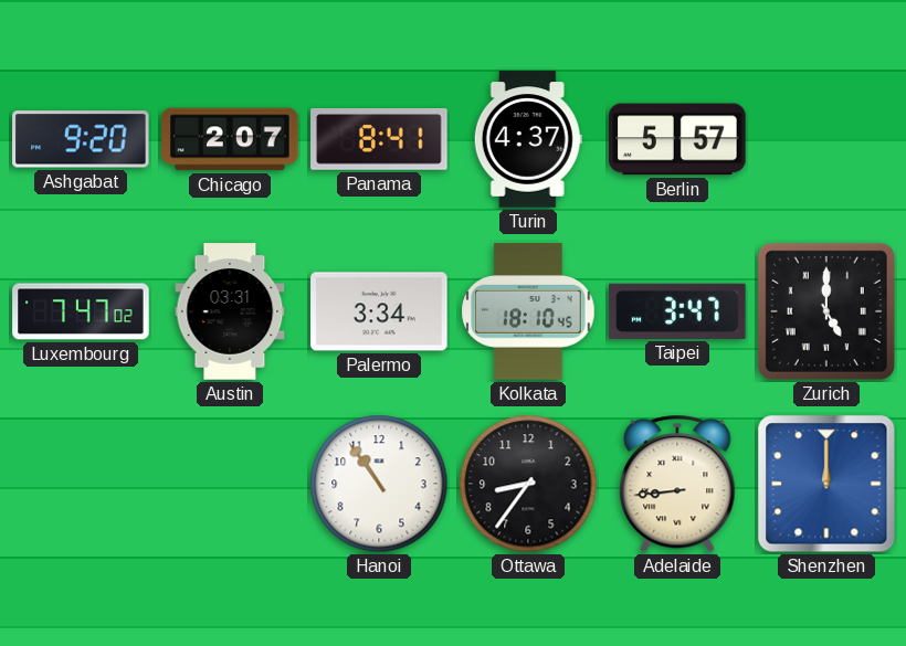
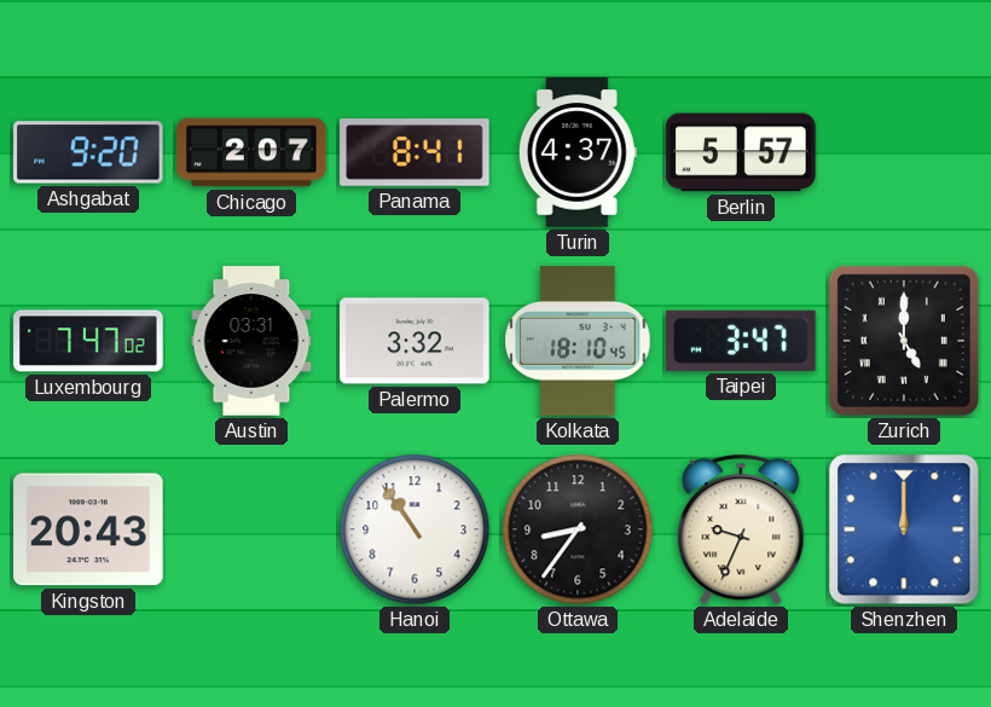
Palermo: 3:34 -> 3:32 (415, 341)
Kingston: none -> 20:43 (88, 529)
Adelaide: 8:44 -> 9:34 (741, 529)
